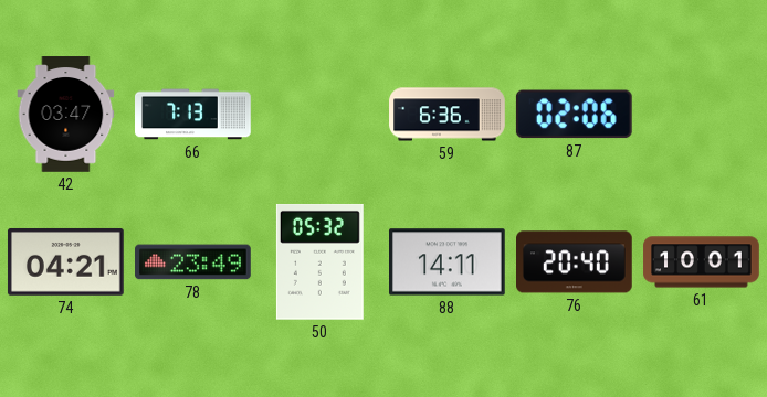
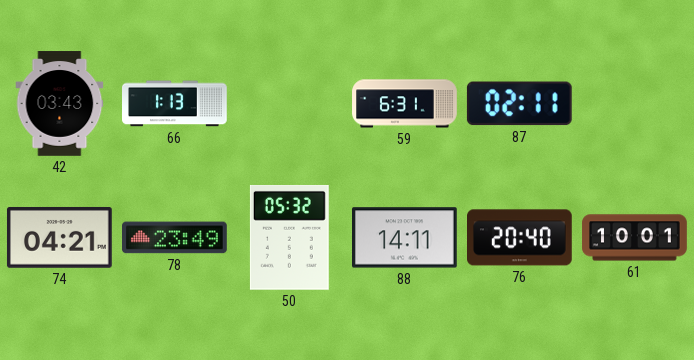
42: 03:47 -> 03:43 (60, 104)
66: 7:13 -> 1:13 (175, 104)
59: 6:36 -> 6:31 (405, 104)
87: 02:06 -> 02:11 (519, 104)
